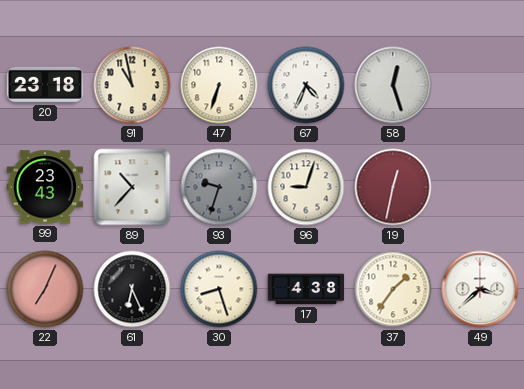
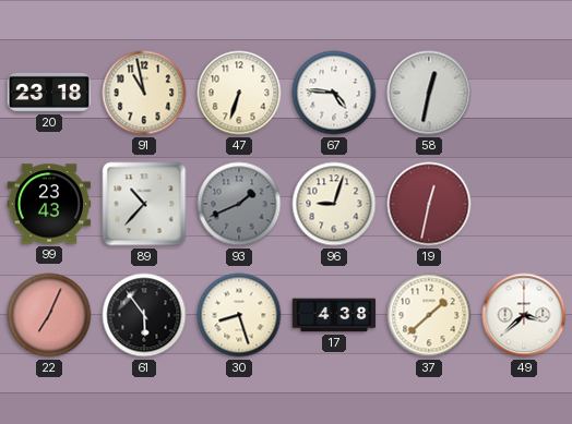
67: 4:34 -> 4:46 (334, 93)
58: 12:27 -> 12:32 (429, 93)
93: 9:33 -> 1:41 (239, 204)
61: 6:26 -> 5:54 (144, 315)
37: 1:36 -> 1:38 (429, 315)
